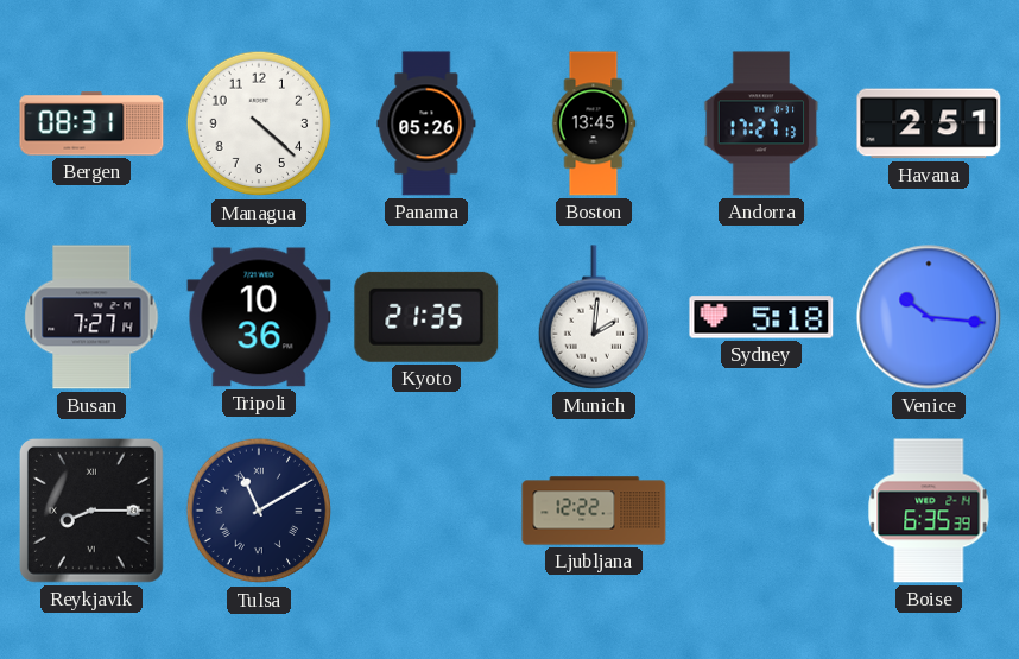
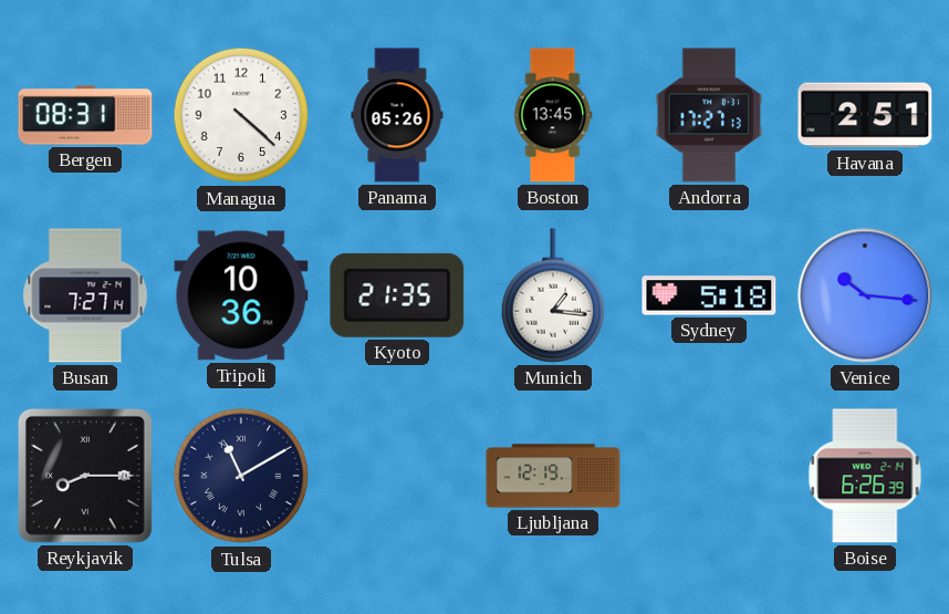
Munich: 2:01 -> 1:16 (552, 295)
Ljubljana: 12:22 -> 12:19 (553, 476)
Boise: 6:35 -> 6:26 (865, 476)
